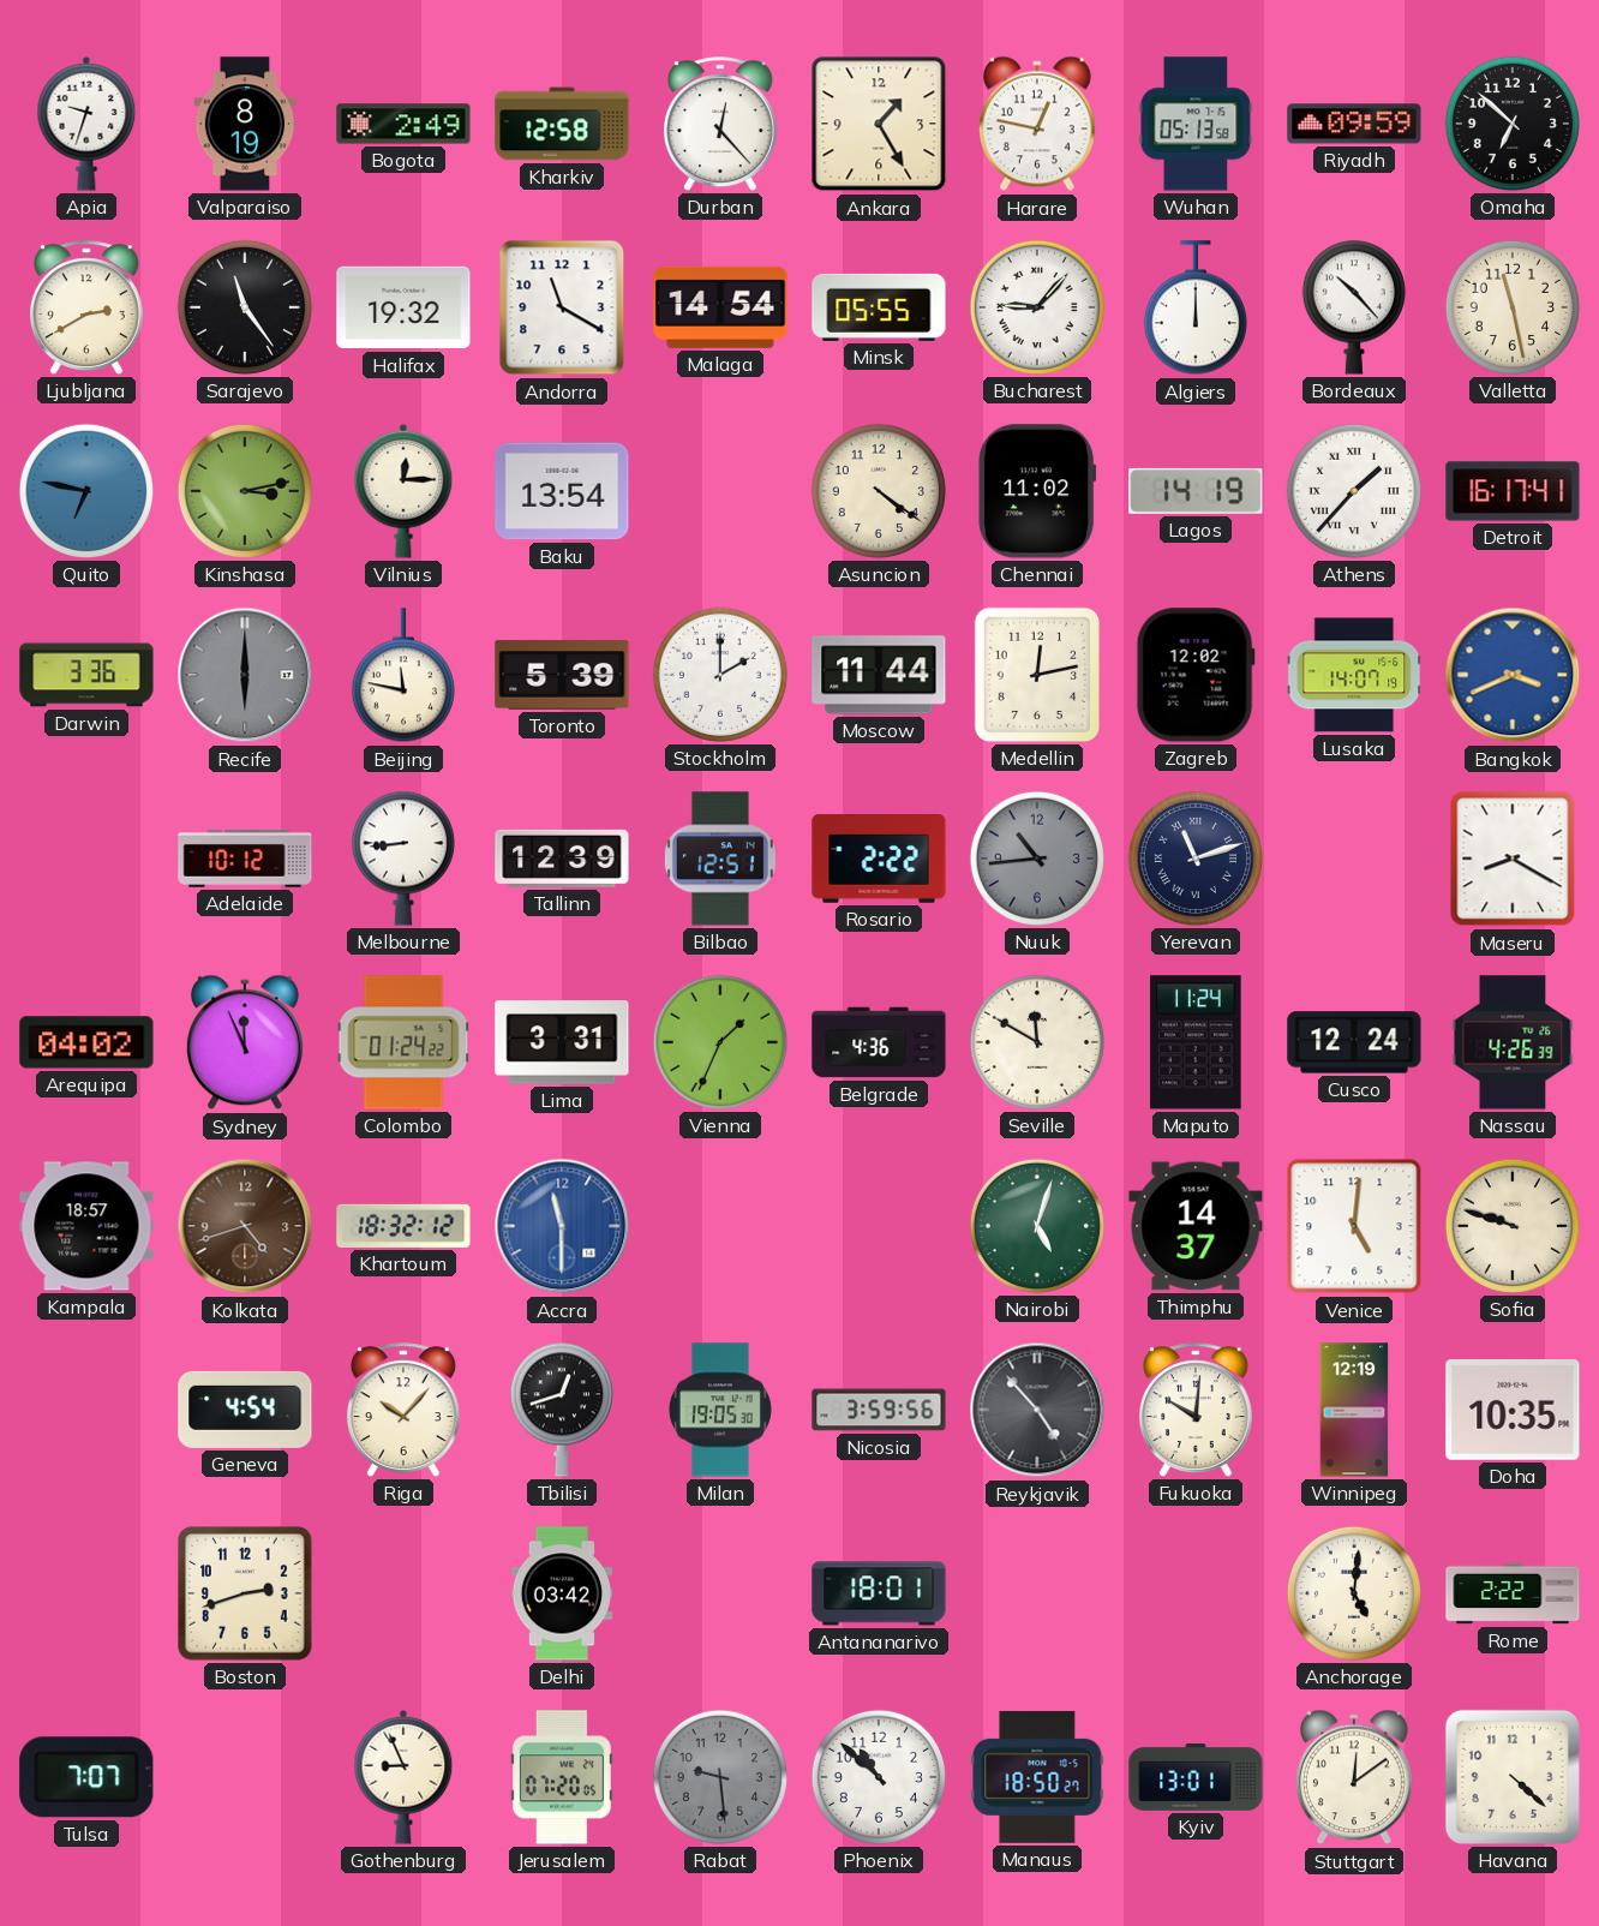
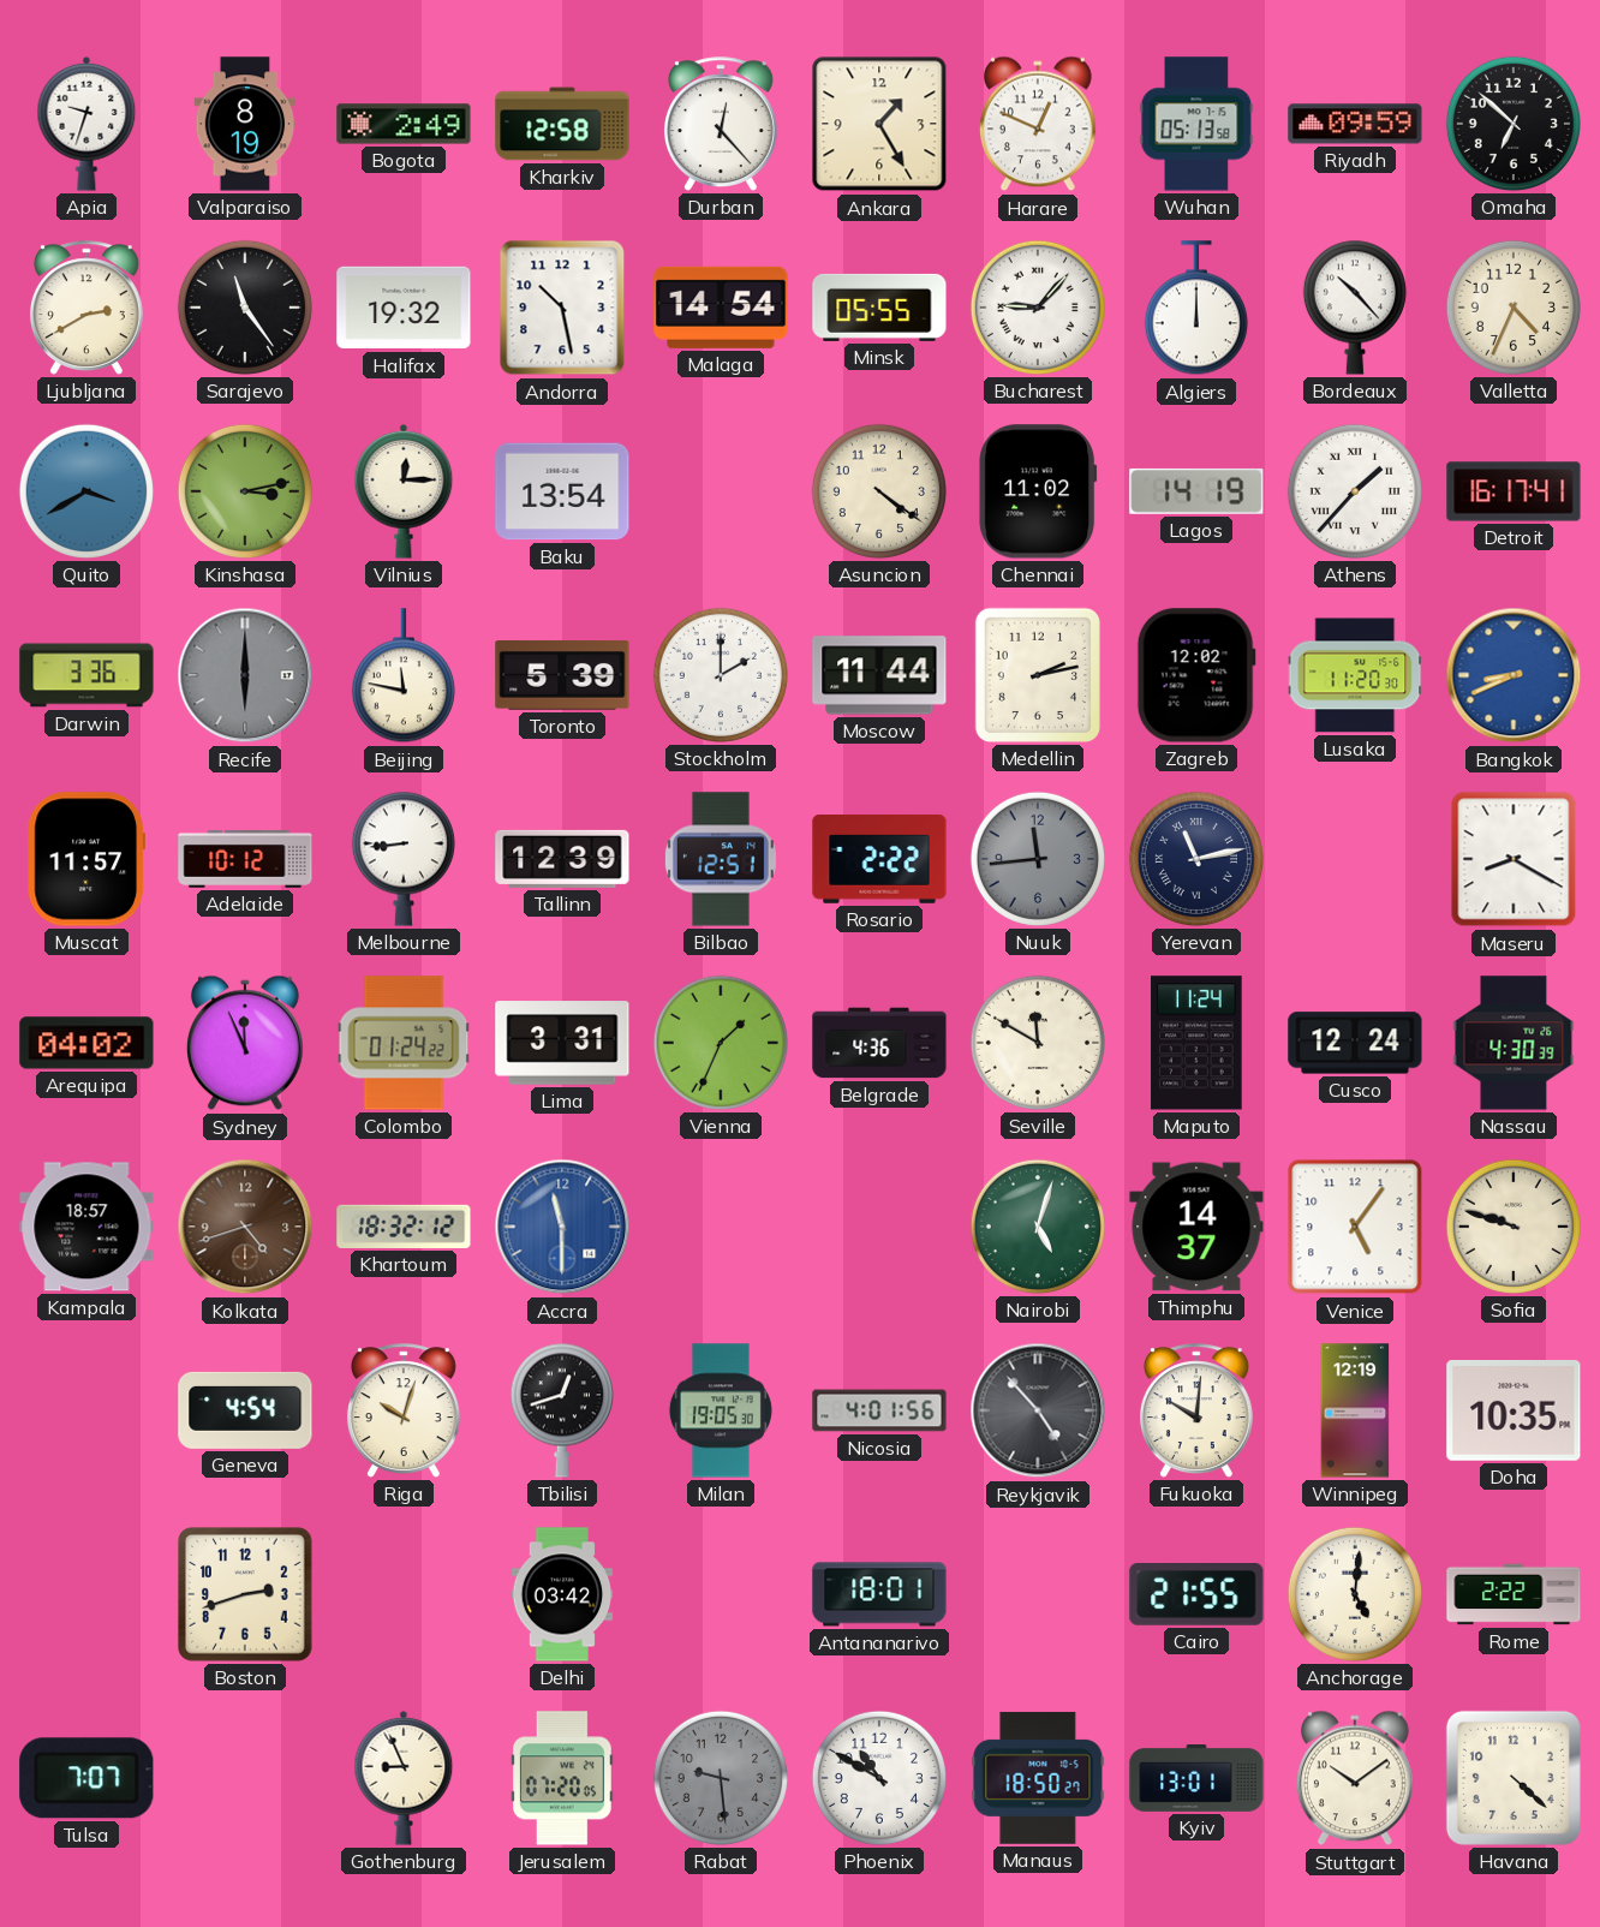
Harare: 12:47 -> 12:49 (1038, 124)
Andorra: 11:20 -> 10:28 (562, 308)
Valletta: 11:28 -> 4:34 (1514, 308)
Quito: 6:47 -> 3:40 (86, 491)
Medellin: 12:13 -> 2:13 (1038, 675)
Lusaka: 14:07 -> 11:20 (1355, 675)
Bangkok: 3:41 -> 8:41 (1514, 675)
Muscat: none -> 11:57 (86, 859)
Nuuk: 10:44 -> 11:44 (1038, 859)
Yerevan: 11:12 -> 11:13 (1196, 859)
Nassau: 4:26 -> 4:30 (1514, 1043)
Venice: 5:01 -> 5:06 (1355, 1227)
Riga: 10:07 -> 10:03 (404, 1410)
Nicosia: 3:59 -> 4:01 (879, 1410)
Cairo: none -> 21:55 (1196, 1594)
Phoenix: 10:52 -> 10:50 (879, 1778)
Stuttgart: 12:09 -> 10:09 (1355, 1778)
